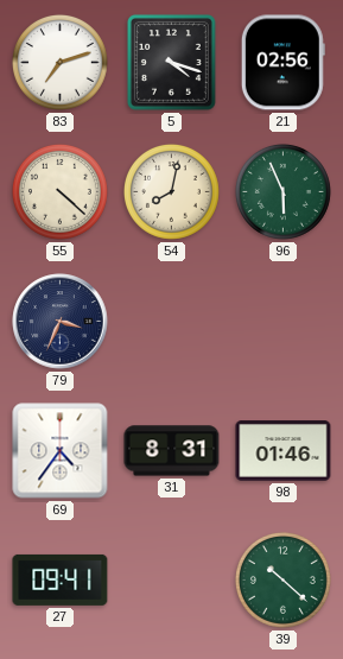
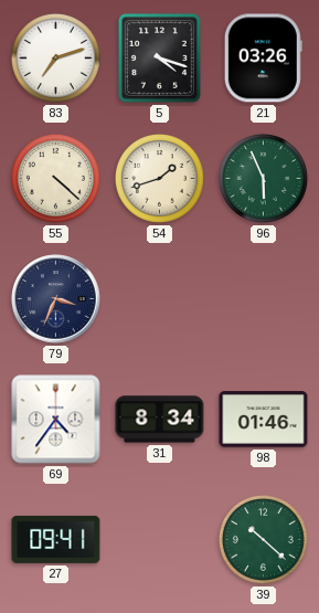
21: 02:56 -> 03:26 (263, 59)
54: 8:02 -> 1:42 (159, 178)
31: 8:31 -> 8:34 (160, 420)
